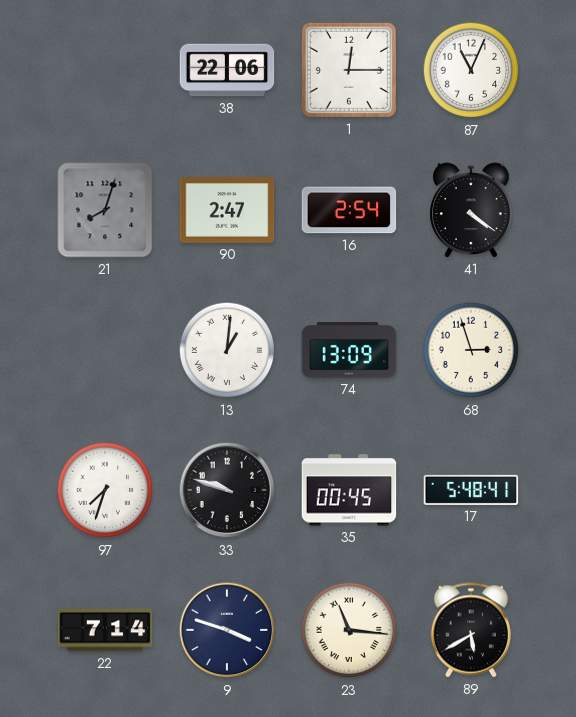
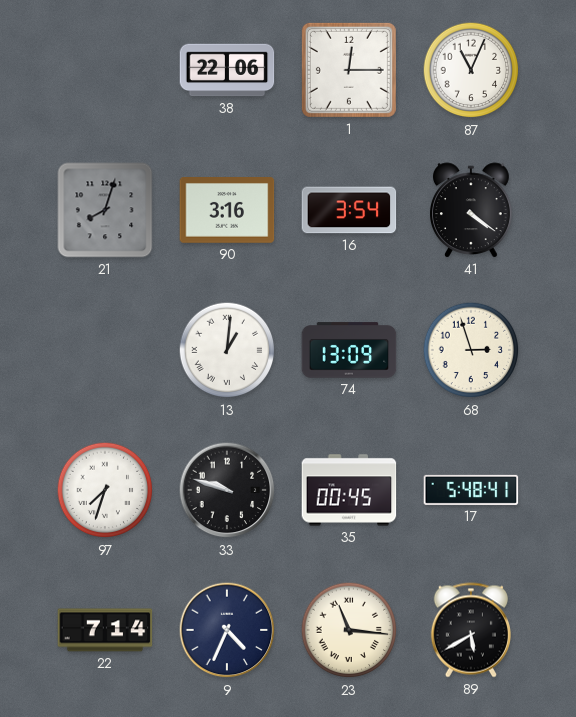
90: 2:47 -> 3:16 (227, 211)
16: 2:54 -> 3:54 (349, 210)
9: 3:48 -> 4:34 (227, 630)
